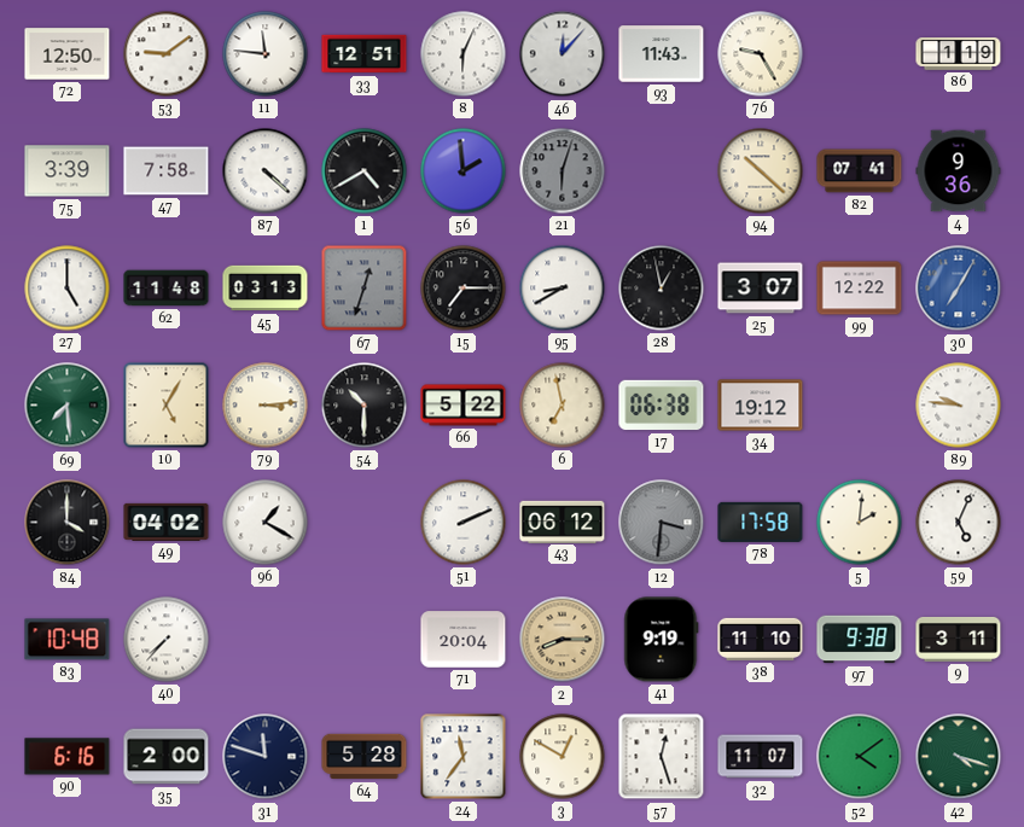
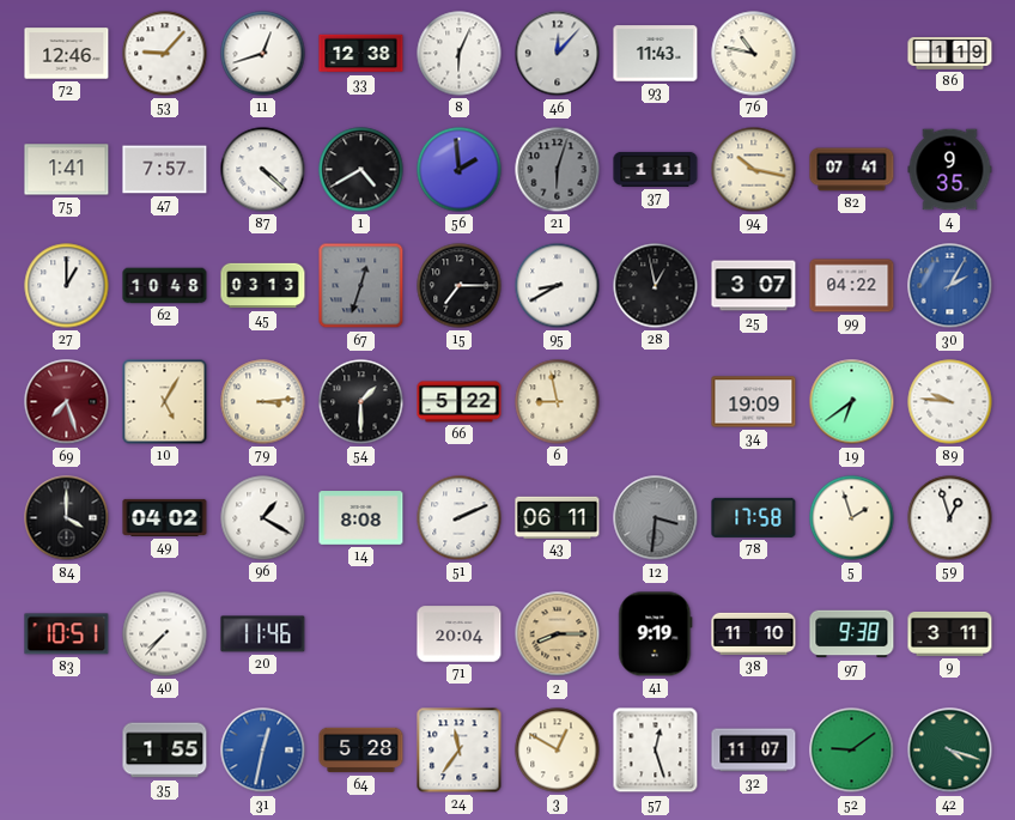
72: 12:50 -> 12:46 (67, 54)
53: 9:09 -> 9:07 (165, 54)
11: 11:46 -> 12:42 (263, 54)
33: 12:51 -> 12:38 (361, 54)
76: 9:25 -> 10:47 (754, 54)
75: 3:39 -> 1:41 (67, 170)
47: 7:58 -> 7:57 (165, 170)
37: none -> 1:11 (656, 169)
94: 10:22 -> 10:17 (754, 170)
4: 9:36 -> 9:35 (950, 170)
27: 5:00 -> 1:00 (67, 286)
62: 11:48 -> 10:48 (165, 286)
99: 12:22 -> 04:22 (852, 286)
30: 7:05 -> 2:05 (950, 286)
69: 7:29 -> 7:27 (67, 402)
69 dial: green -> burgundy (67, 402)
54: 10:30 -> 1:30 (361, 402)
6: 6:58 -> 8:58 (558, 402)
17: 06:38 -> none (662, 406)
34: 19:12 -> 19:09 (754, 402)
19: none -> 6:39 (852, 402)
14: none -> 8:08 (361, 518)
43: 06:12 -> 06:11 (558, 517)
5: 2:01 -> 1:57 (852, 518)
59: 5:04 -> 12:57 (950, 518)
83: 10:48 -> 10:51 (67, 634)
20: none -> 11:46 (263, 634)
90: 6:16 -> none (68, 757)
35: 2:00 -> 1:55 (165, 751)
31: 11:48 -> 12:32 (263, 751)
31 dial: navy -> blue (263, 751)
52: 4:09 -> 9:09 (852, 751)
